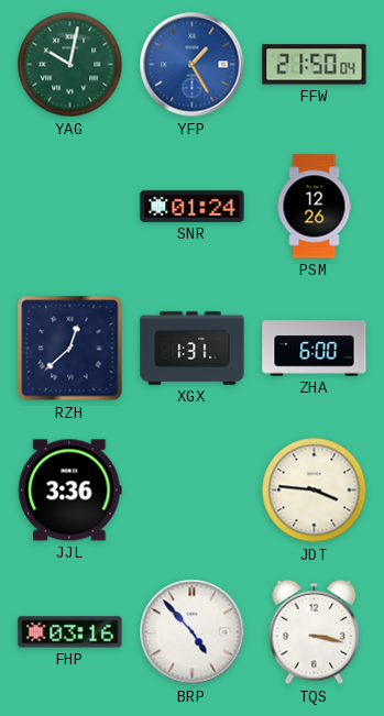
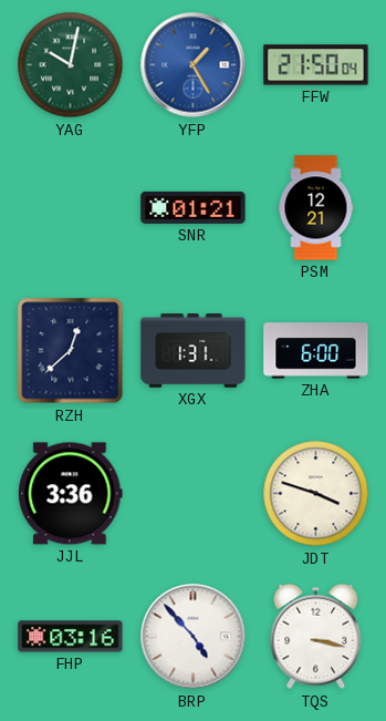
SNR: 01:24 -> 01:21 (194, 207)
PSM: 12:26 -> 12:21 (316, 208)
JDT: 3:46 -> 3:48 (316, 494)
